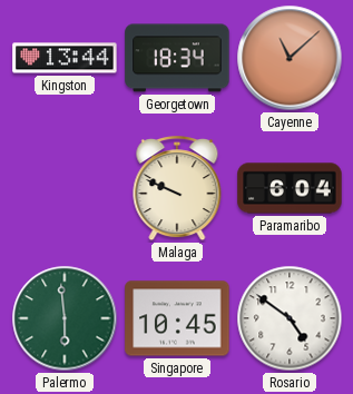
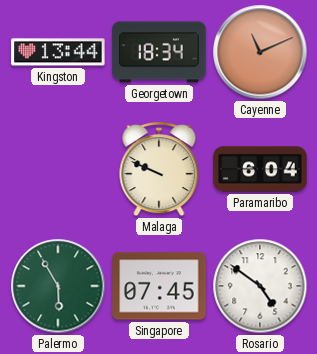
Cayenne: 11:08 -> 11:11 (260, 52)
Palermo: 5:59 -> 5:55 (58, 286)
Singapore: 10:45 -> 07:45 (159, 286)
